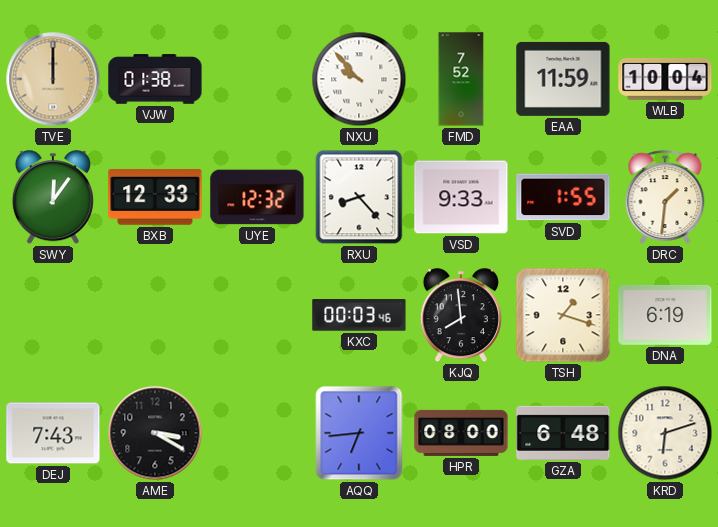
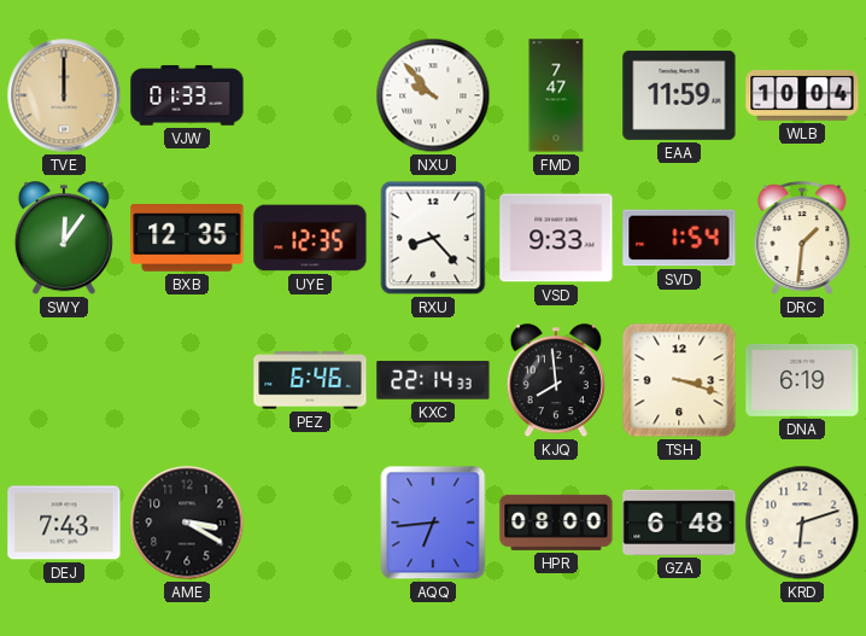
VJW: 01:38 -> 01:33 (187, 95)
FMD: 7:52 -> 7:47 (556, 95)
BXB: 12:33 -> 12:35 (187, 238)
UYE: 12:32 -> 12:35 (310, 238)
SVD: 1:55 -> 1:54 (679, 238)
PEZ: none -> 6:46 (310, 380)
KXC: 00:03 -> 22:14 (433, 380)
TSH: 1:18 -> 3:18 (679, 380)
